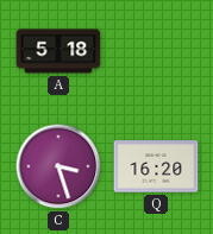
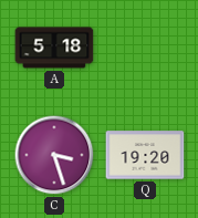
Q: 16:20 -> 19:20 (145, 155)
